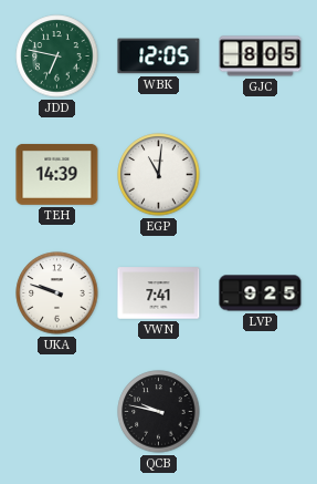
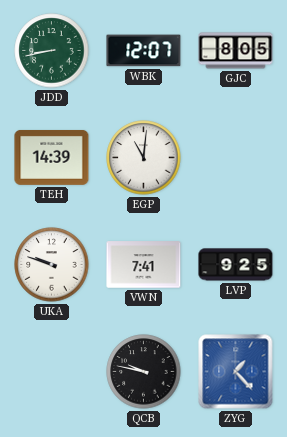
JDD: 6:47 -> 8:43 (52, 51)
WBK: 12:05 -> 12:07 (144, 51)
ZYG: none -> 1:23 (236, 372)
